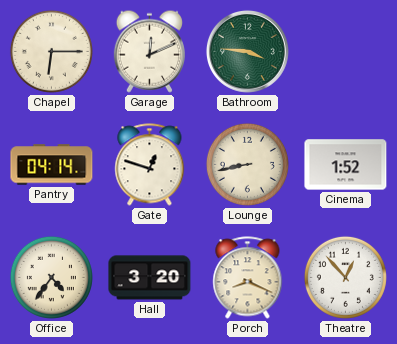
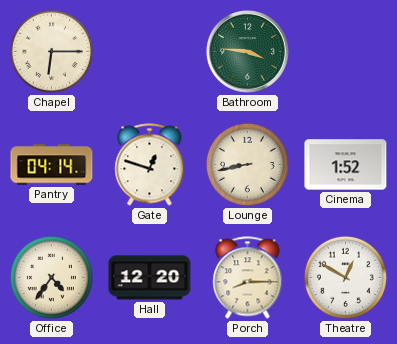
Garage: 12:11 -> none (149, 51)
Hall: 3:20 -> 12:20 (150, 278)
Porch: 8:19 -> 8:15 (248, 278)
Theatre: 12:53 -> 12:50 (345, 277)
